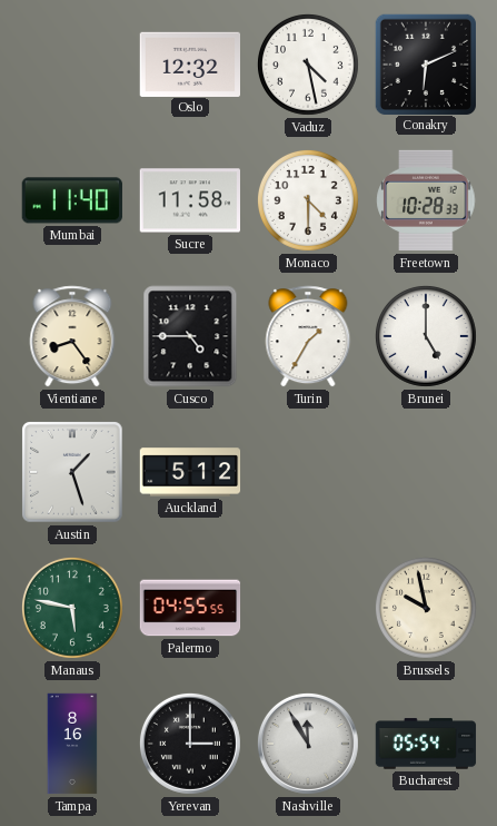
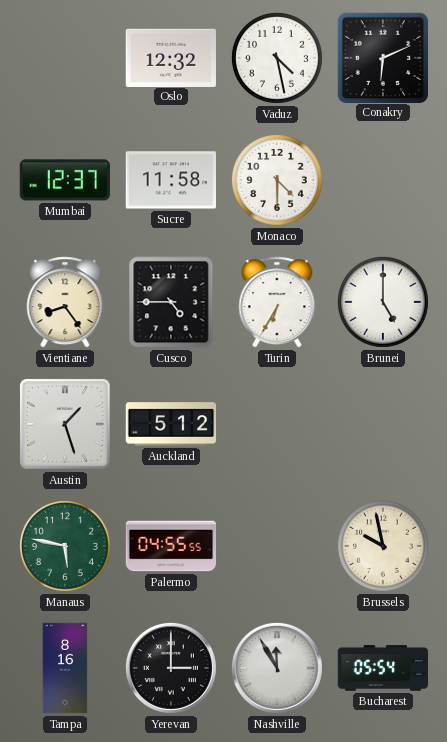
Mumbai: 11:40 -> 12:37 (65, 180)
Freetown: 10:28 -> none (426, 200)
Turin: 1:35 -> 6:35 (277, 302)
